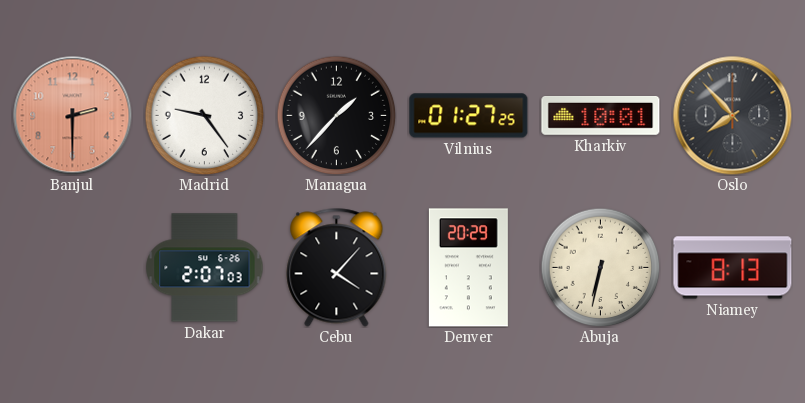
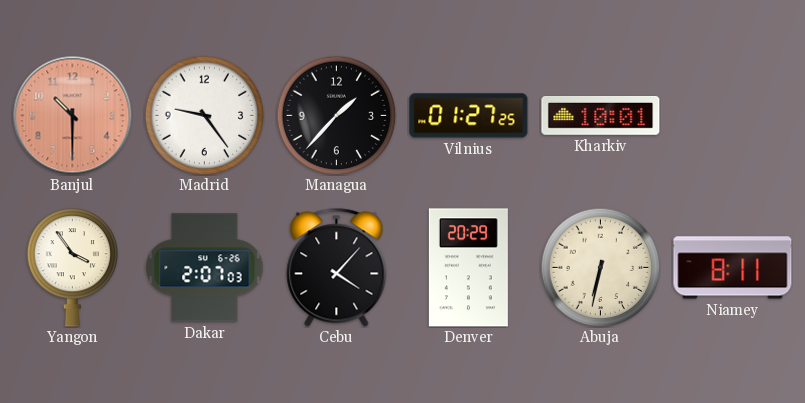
Banjul: 2:30 -> 10:30 (73, 116)
Oslo: 7:53 -> none (733, 116)
Yangon: none -> 3:54 (73, 268)
Niamey: 8:13 -> 8:11 (733, 268)
